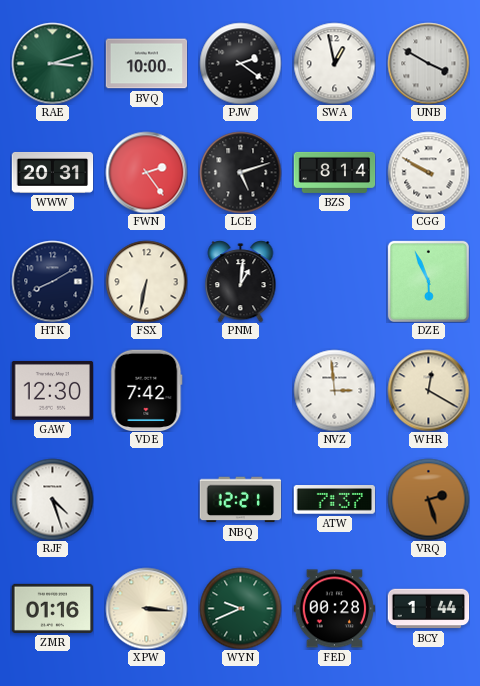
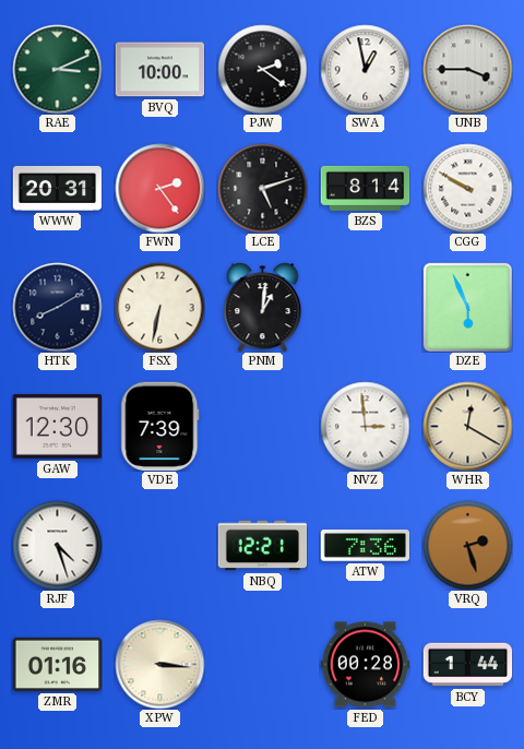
RAE: 3:12 -> 3:11 (57, 69)
UNB: 3:50 -> 3:45 (467, 69)
VDE: 7:42 -> 7:39 (160, 426)
ATW: 7:37 -> 7:36 (365, 546)
WYN: 9:41 -> none (240, 608)
